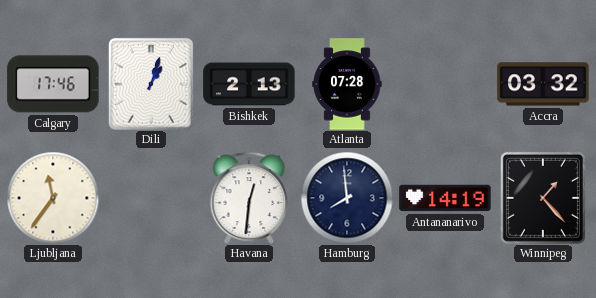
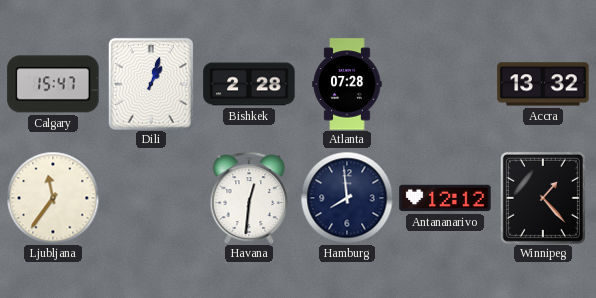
Calgary: 17:46 -> 15:47 (53, 84)
Bishkek: 2:13 -> 2:28 (249, 84)
Accra: 03:32 -> 13:32 (543, 84)
Antananarivo: 14:19 -> 12:12 (445, 198)
